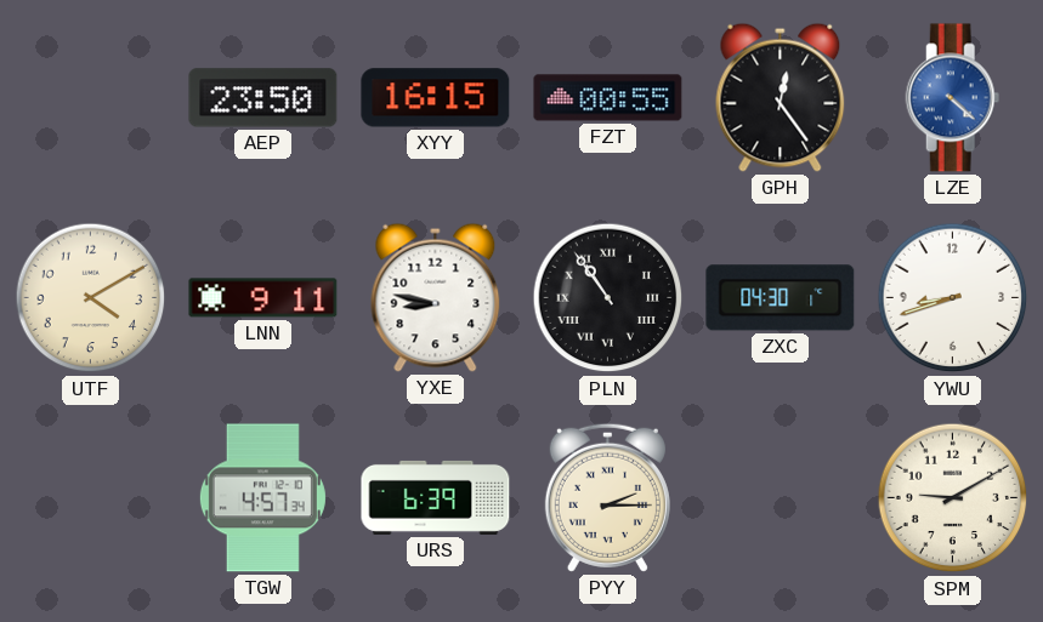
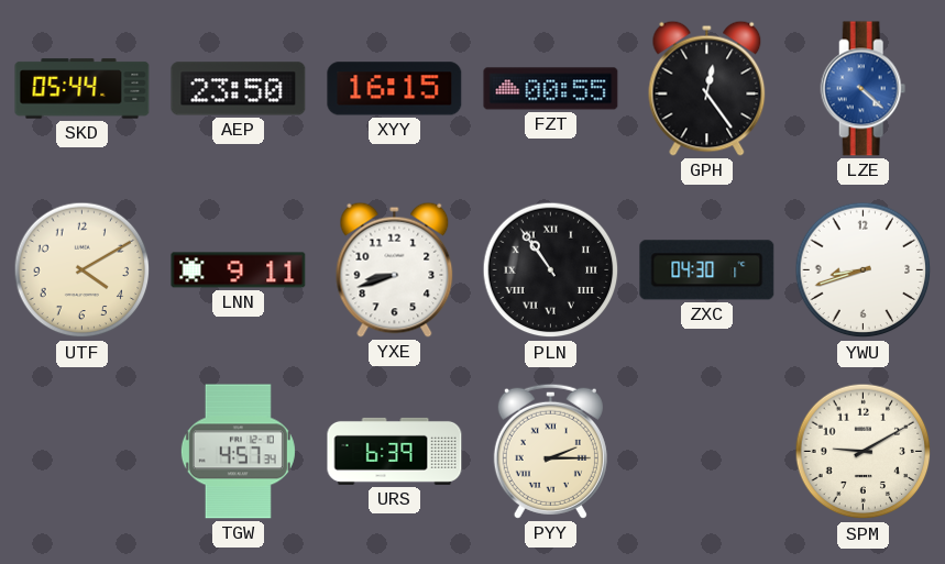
SKD: none -> 05:44 (83, 89)
YXE: 8:47 -> 8:42 (395, 269)
